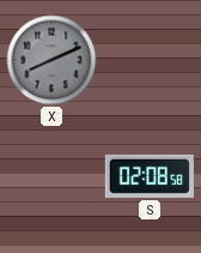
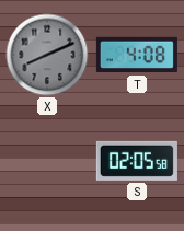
T: none -> 4:08 (137, 55)
S: 02:08 -> 02:05 (137, 161)
